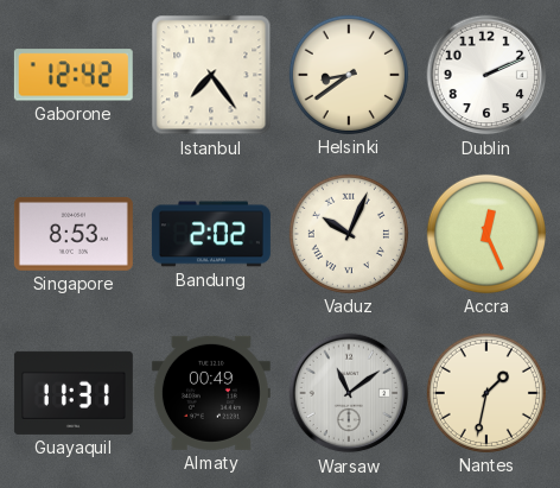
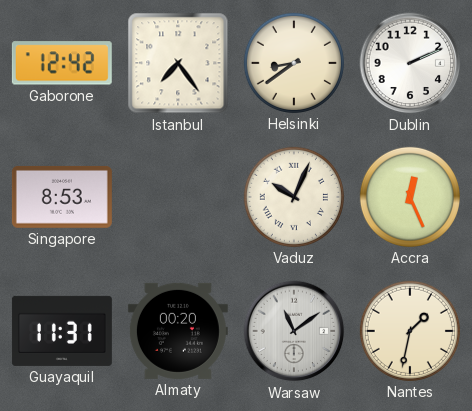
Bandung: 2:02 -> none (211, 234)
Almaty: 00:49 -> 00:20 (178, 331)
